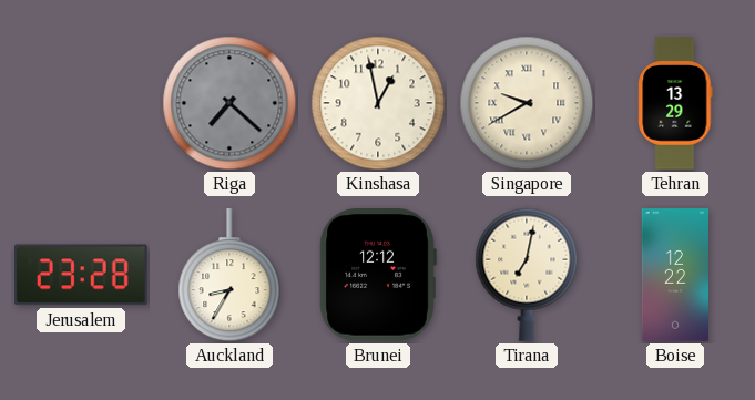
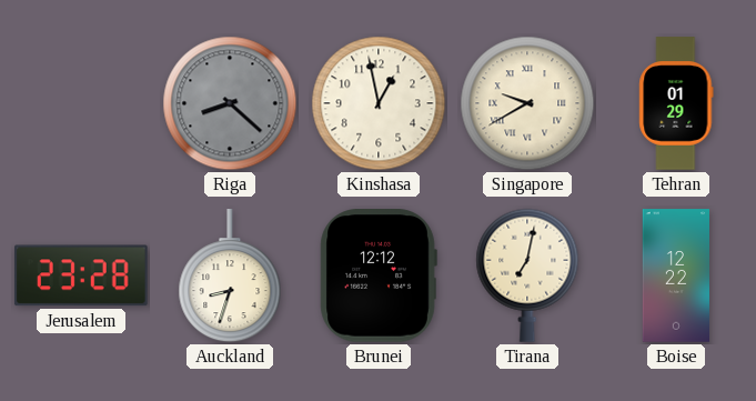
Riga: 7:22 -> 8:22 (230, 103)
Tehran: 13:29 -> 01:29 (676, 103)
Auckland: 8:35 -> 8:33 (230, 277)
